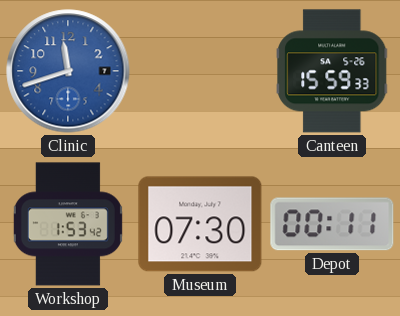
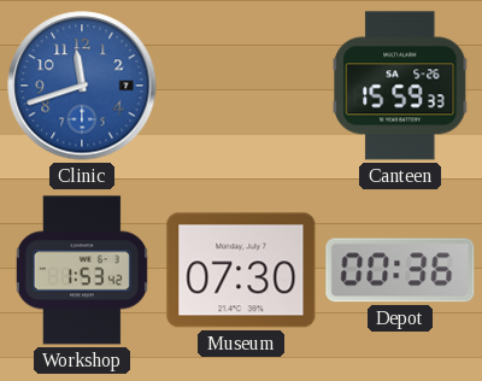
Depot: 00:11 -> 00:36 (400, 270)
